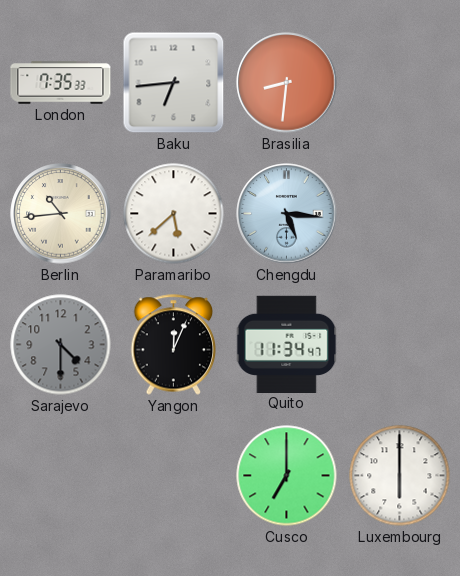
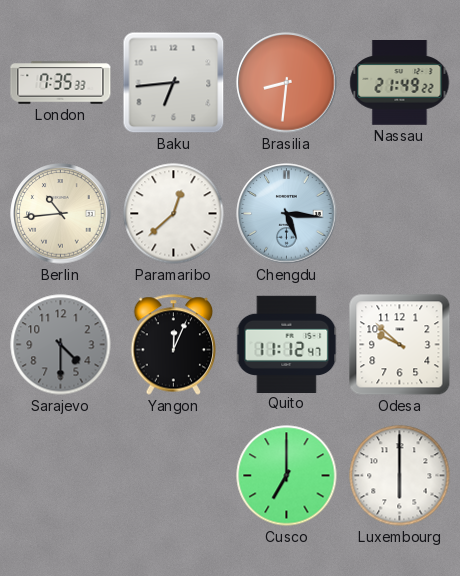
Nassau: none -> 21:49 (400, 83)
Paramaribo: 5:38 -> 12:38 (174, 214)
Quito: 11:34 -> 11:12 (287, 344)
Odesa: none -> 9:52 (400, 345)
